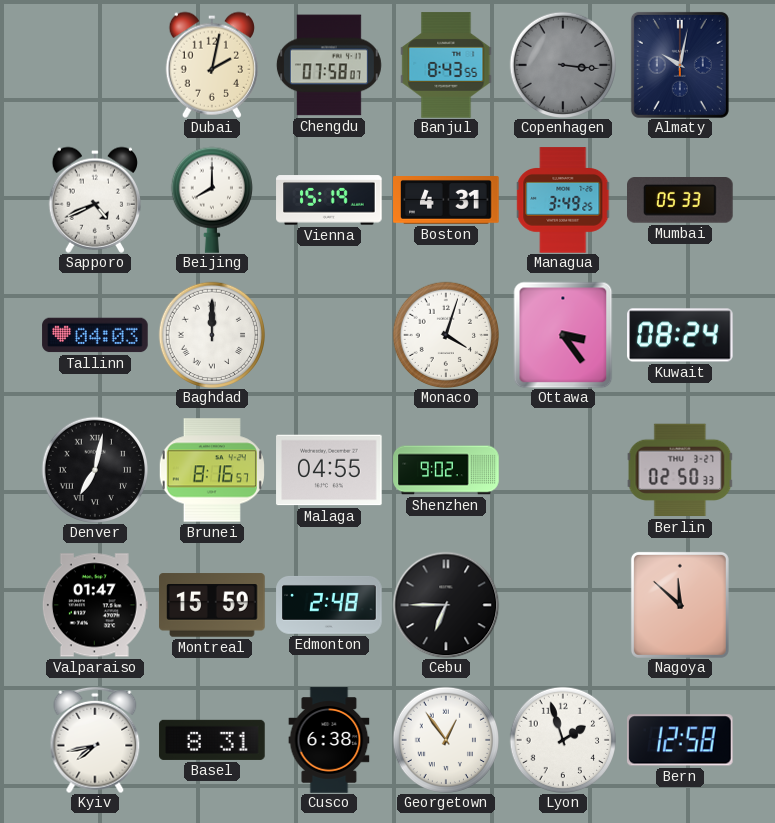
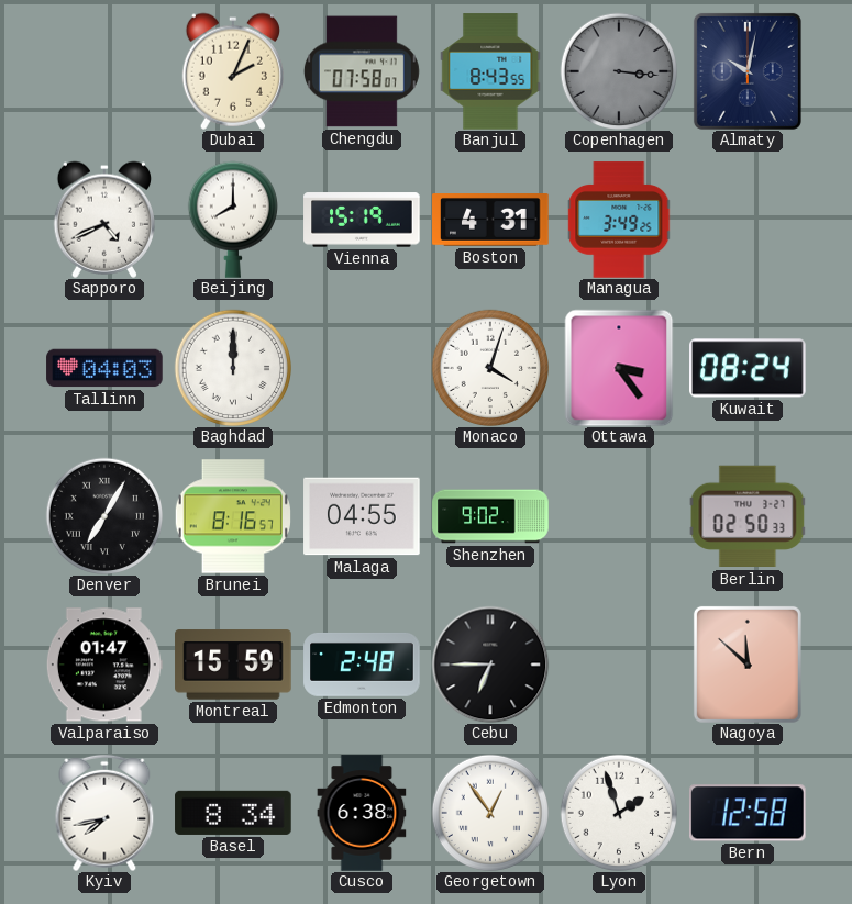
Dubai: 2:02 -> 2:04 (232, 71)
Mumbai: 05:33 -> none (681, 200)
Denver: 7:02 -> 7:05 (103, 515)
Basel: 8:31 -> 8:34 (233, 813)
